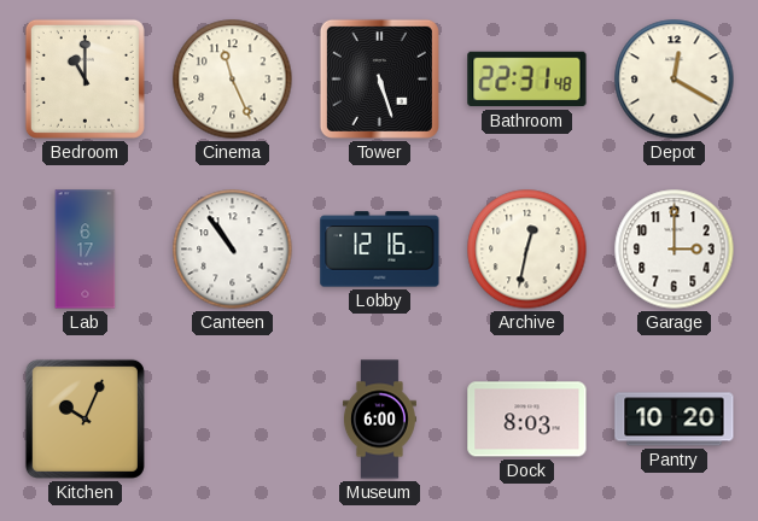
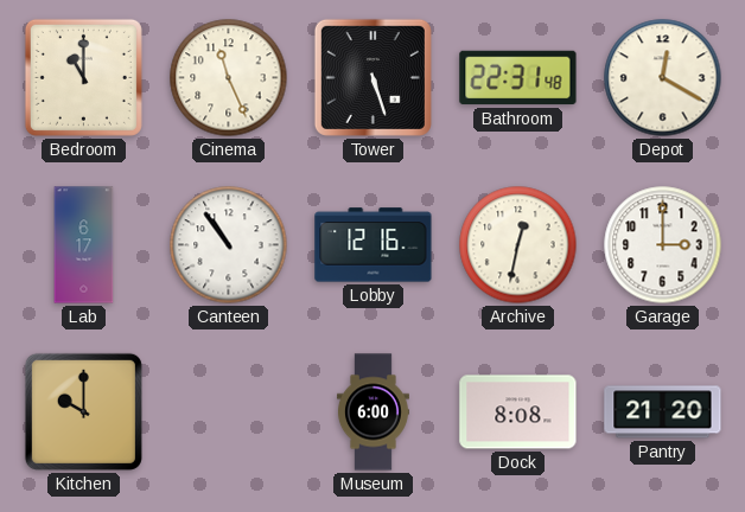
Kitchen: 10:04 -> 10:00 (83, 411)
Dock: 8:03 -> 8:08 (518, 412)
Pantry: 10:20 -> 21:20 (663, 412)
